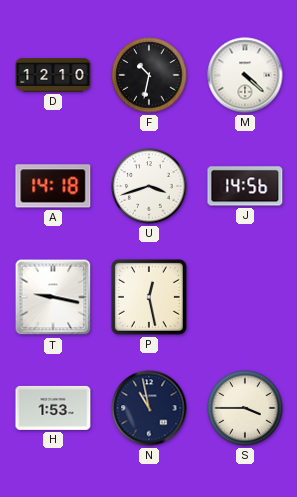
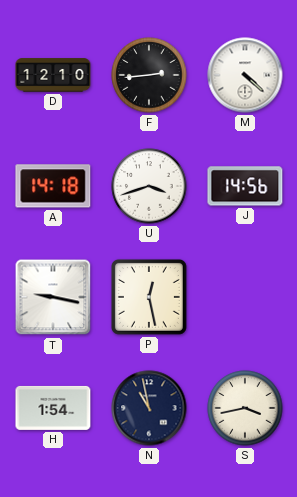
F: 10:32 -> 2:44 (149, 75)
H: 1:53 -> 1:54 (53, 408)
S: 3:45 -> 3:43 (245, 408)
